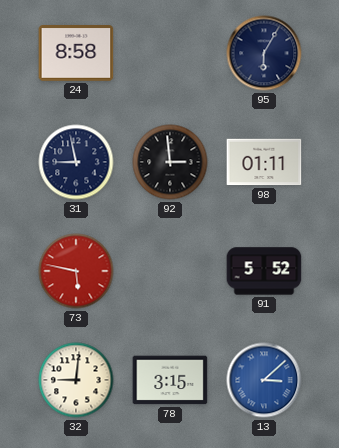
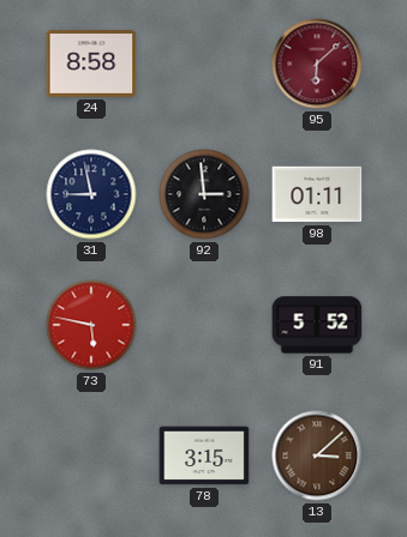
95: 6:05 -> 6:08 (317, 64)
95 dial: navy -> burgundy (317, 64)
32: 9:01 -> none (76, 380)
13 dial: blue -> brown (317, 455)
